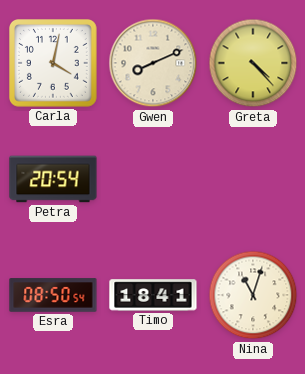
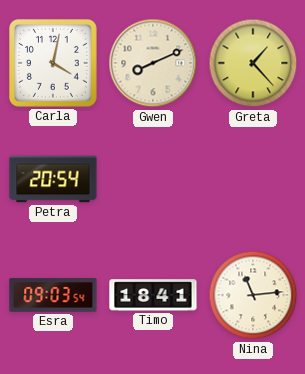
Greta: 4:23 -> 1:23 (253, 63)
Esra: 08:50 -> 09:03 (53, 295)
Nina: 11:03 -> 11:14 (253, 295)
